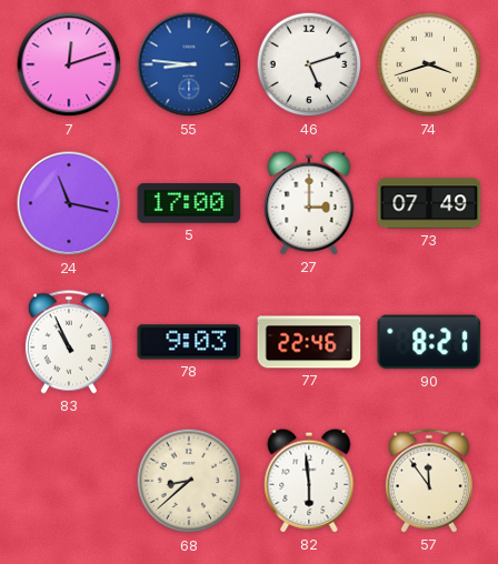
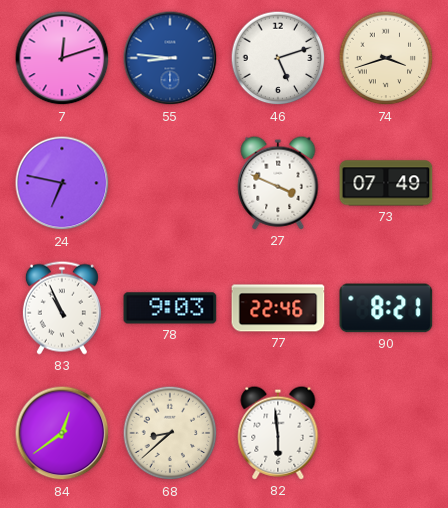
24: 11:17 -> 6:47 (62, 183)
5: 17:00 -> none (189, 203)
27: 3:00 -> 3:49 (278, 183)
84: none -> 12:39 (62, 433)
57: 11:54 -> none (429, 481)
